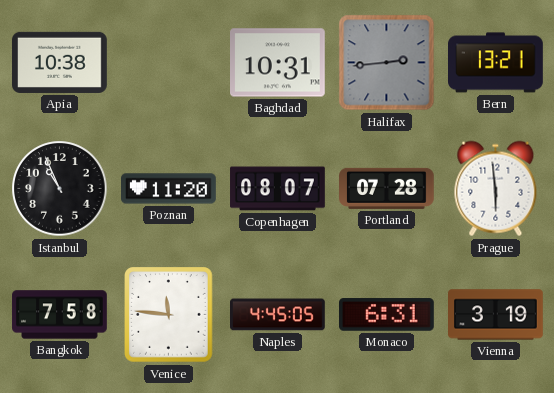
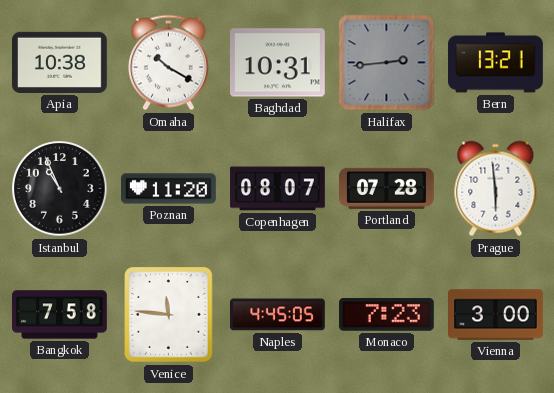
Omaha: none -> 10:20 (168, 63)
Monaco: 6:31 -> 7:23 (387, 315)
Vienna: 3:19 -> 3:00 (496, 315)
